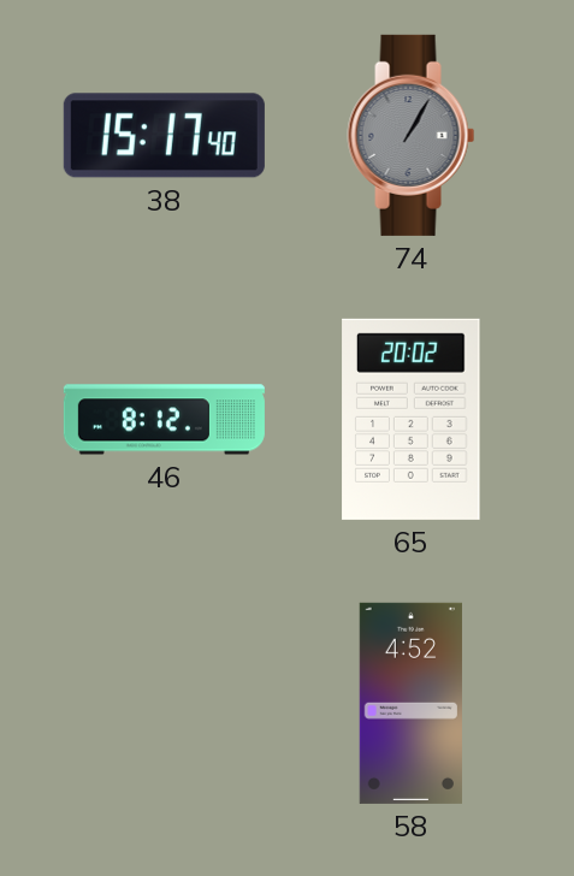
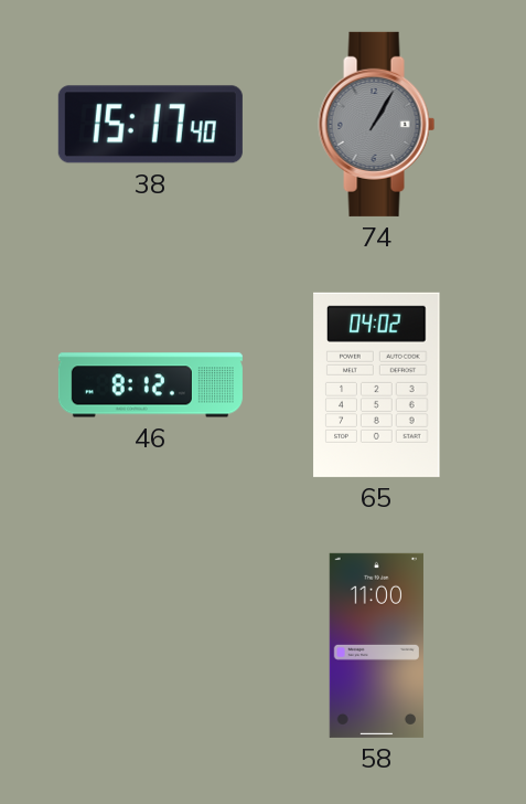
65: 20:02 -> 04:02 (377, 384)
58: 4:52 -> 11:00 (376, 645)
